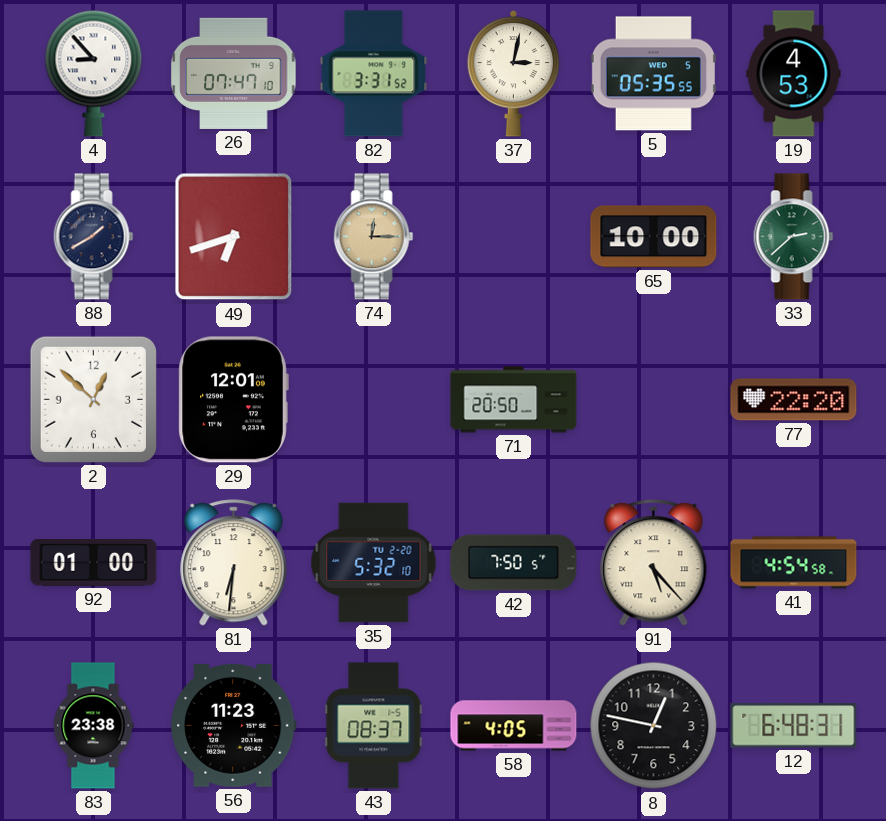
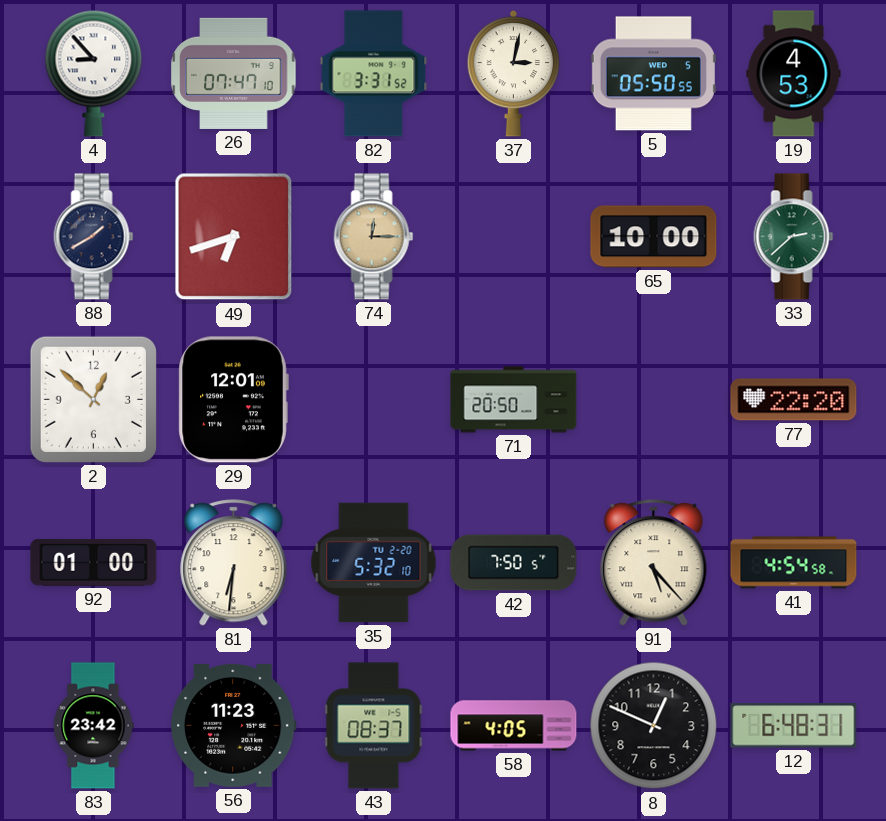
5: 05:35 -> 05:50 (653, 74)
83: 23:38 -> 23:42 (93, 726)
8: 12:47 -> 12:49 (654, 726)
